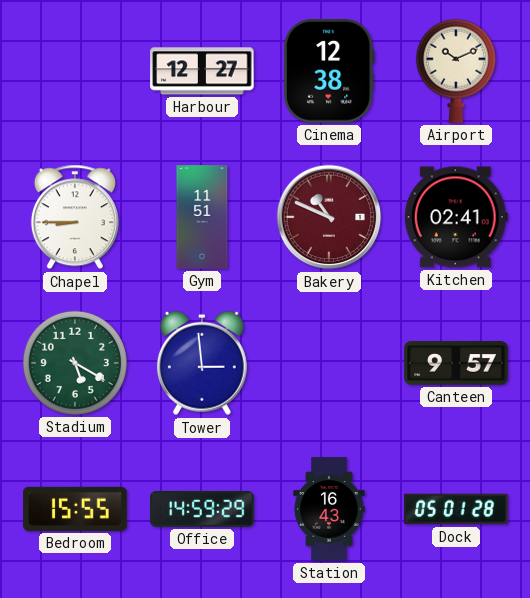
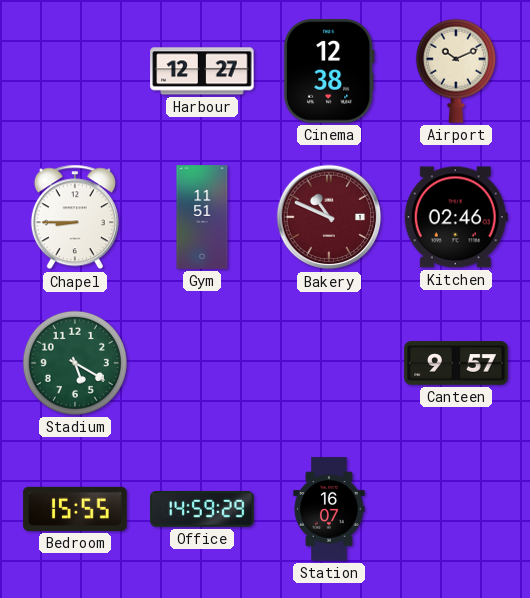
Kitchen: 02:41 -> 02:46 (456, 217)
Tower: 2:59 -> none (202, 363)
Station: 16:43 -> 16:07 (329, 509)
Dock: 05:01 -> none (456, 509)
